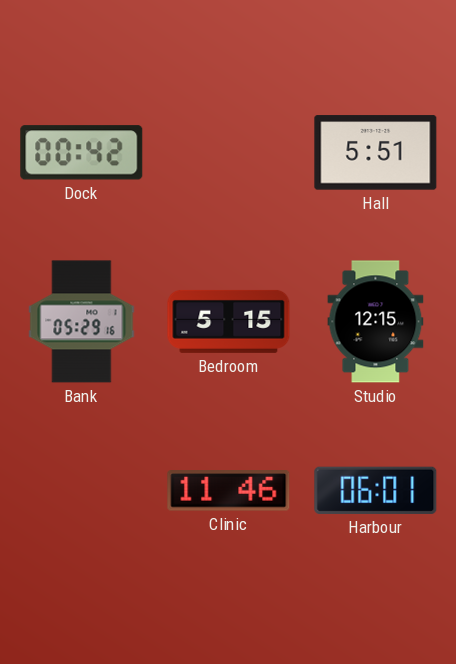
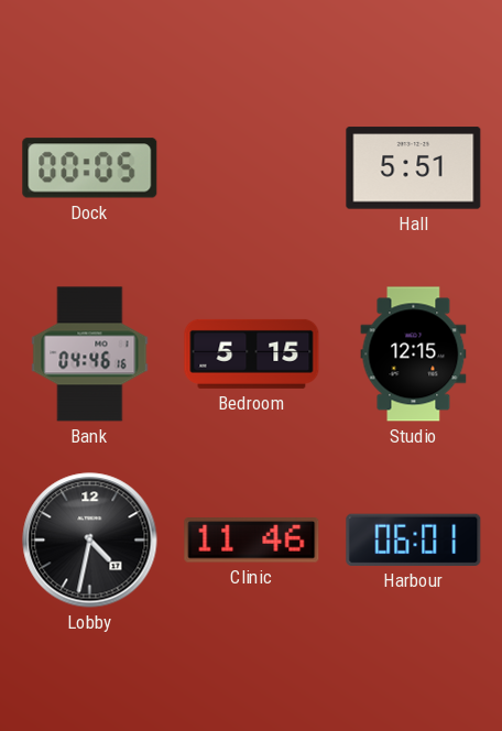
Dock: 00:42 -> 00:05 (90, 168)
Bank: 05:29 -> 04:46 (90, 354)
Lobby: none -> 4:32 (90, 541)
